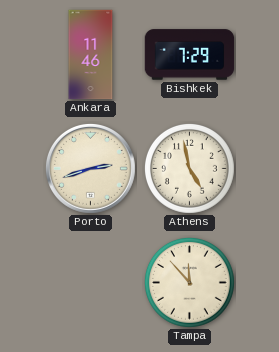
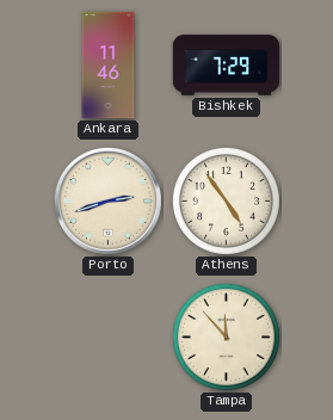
Athens: 4:58 -> 4:54 (226, 200)
